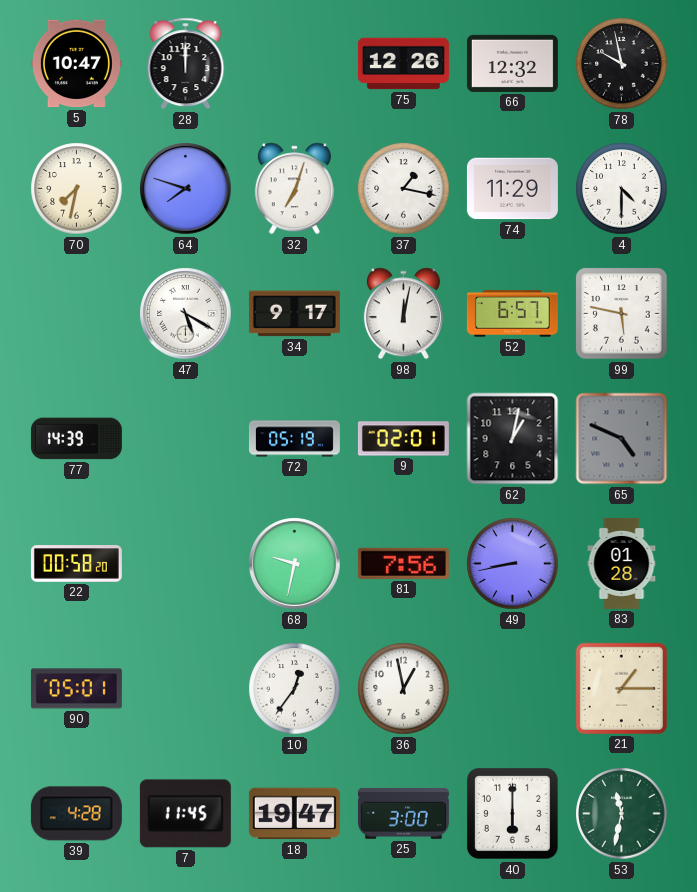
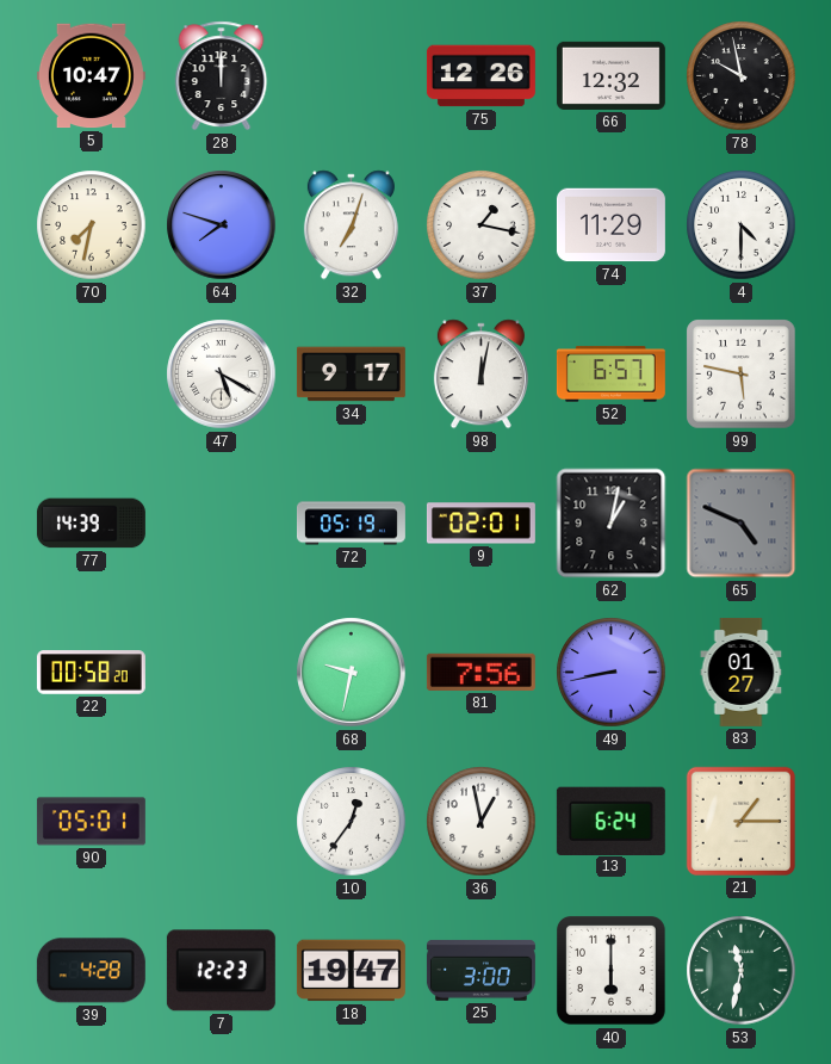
83: 01:28 -> 01:27 (742, 672)
13: none -> 6:24 (610, 821)
7: 11:45 -> 12:23 (221, 971)
